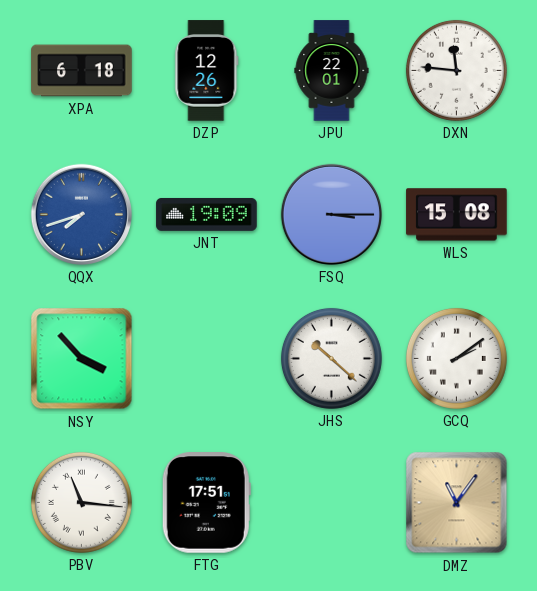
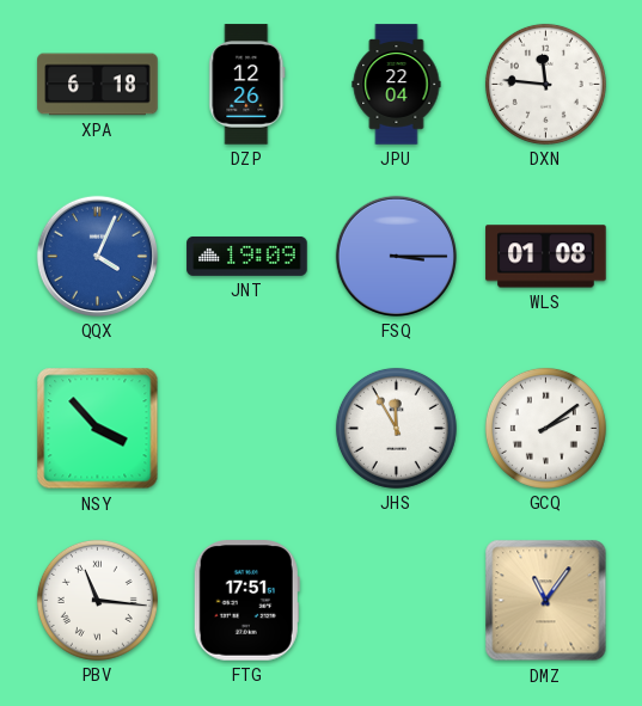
JPU: 22:01 -> 22:04 (397, 85)
QQX: 7:42 -> 4:04 (97, 256)
WLS: 15:08 -> 01:08 (546, 257)
JHS: 10:22 -> 11:55 (396, 428)
